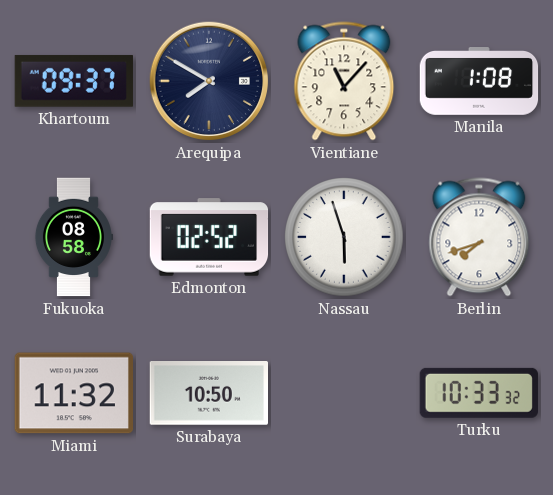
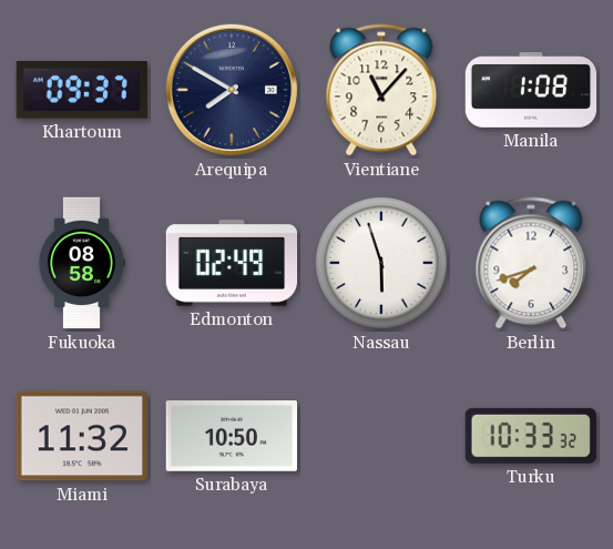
Edmonton: 02:52 -> 02:49 (232, 263)
